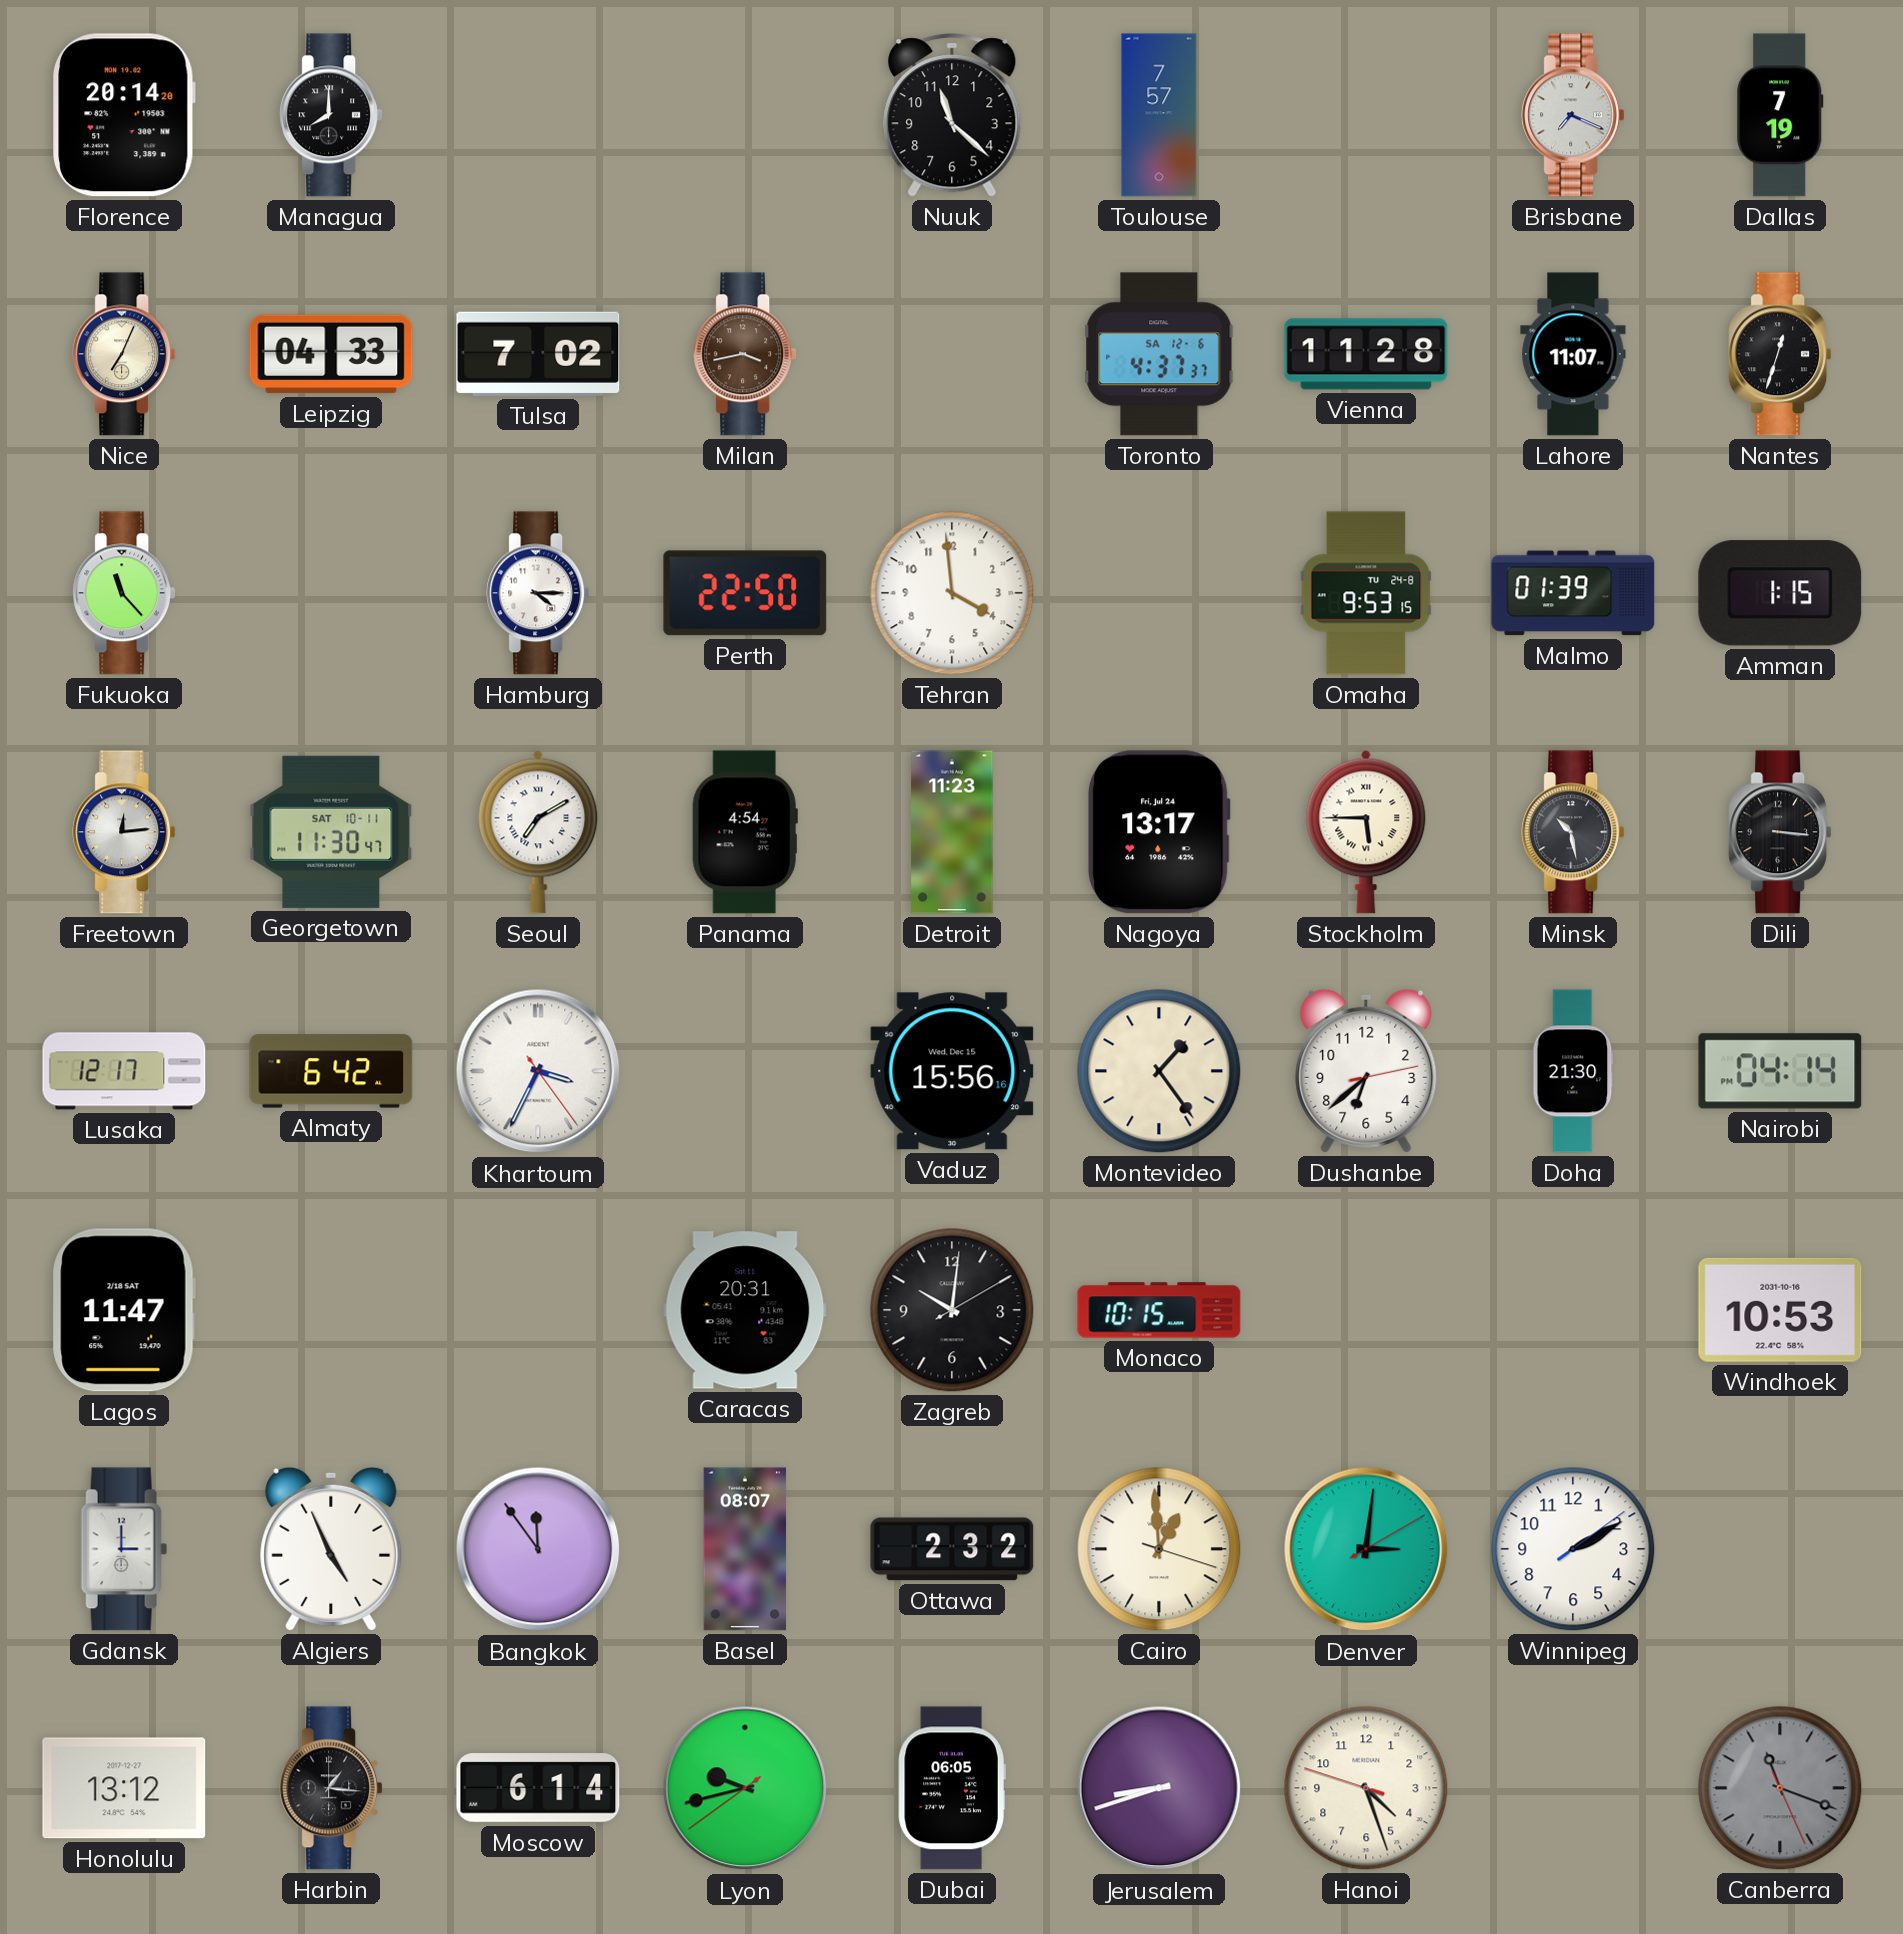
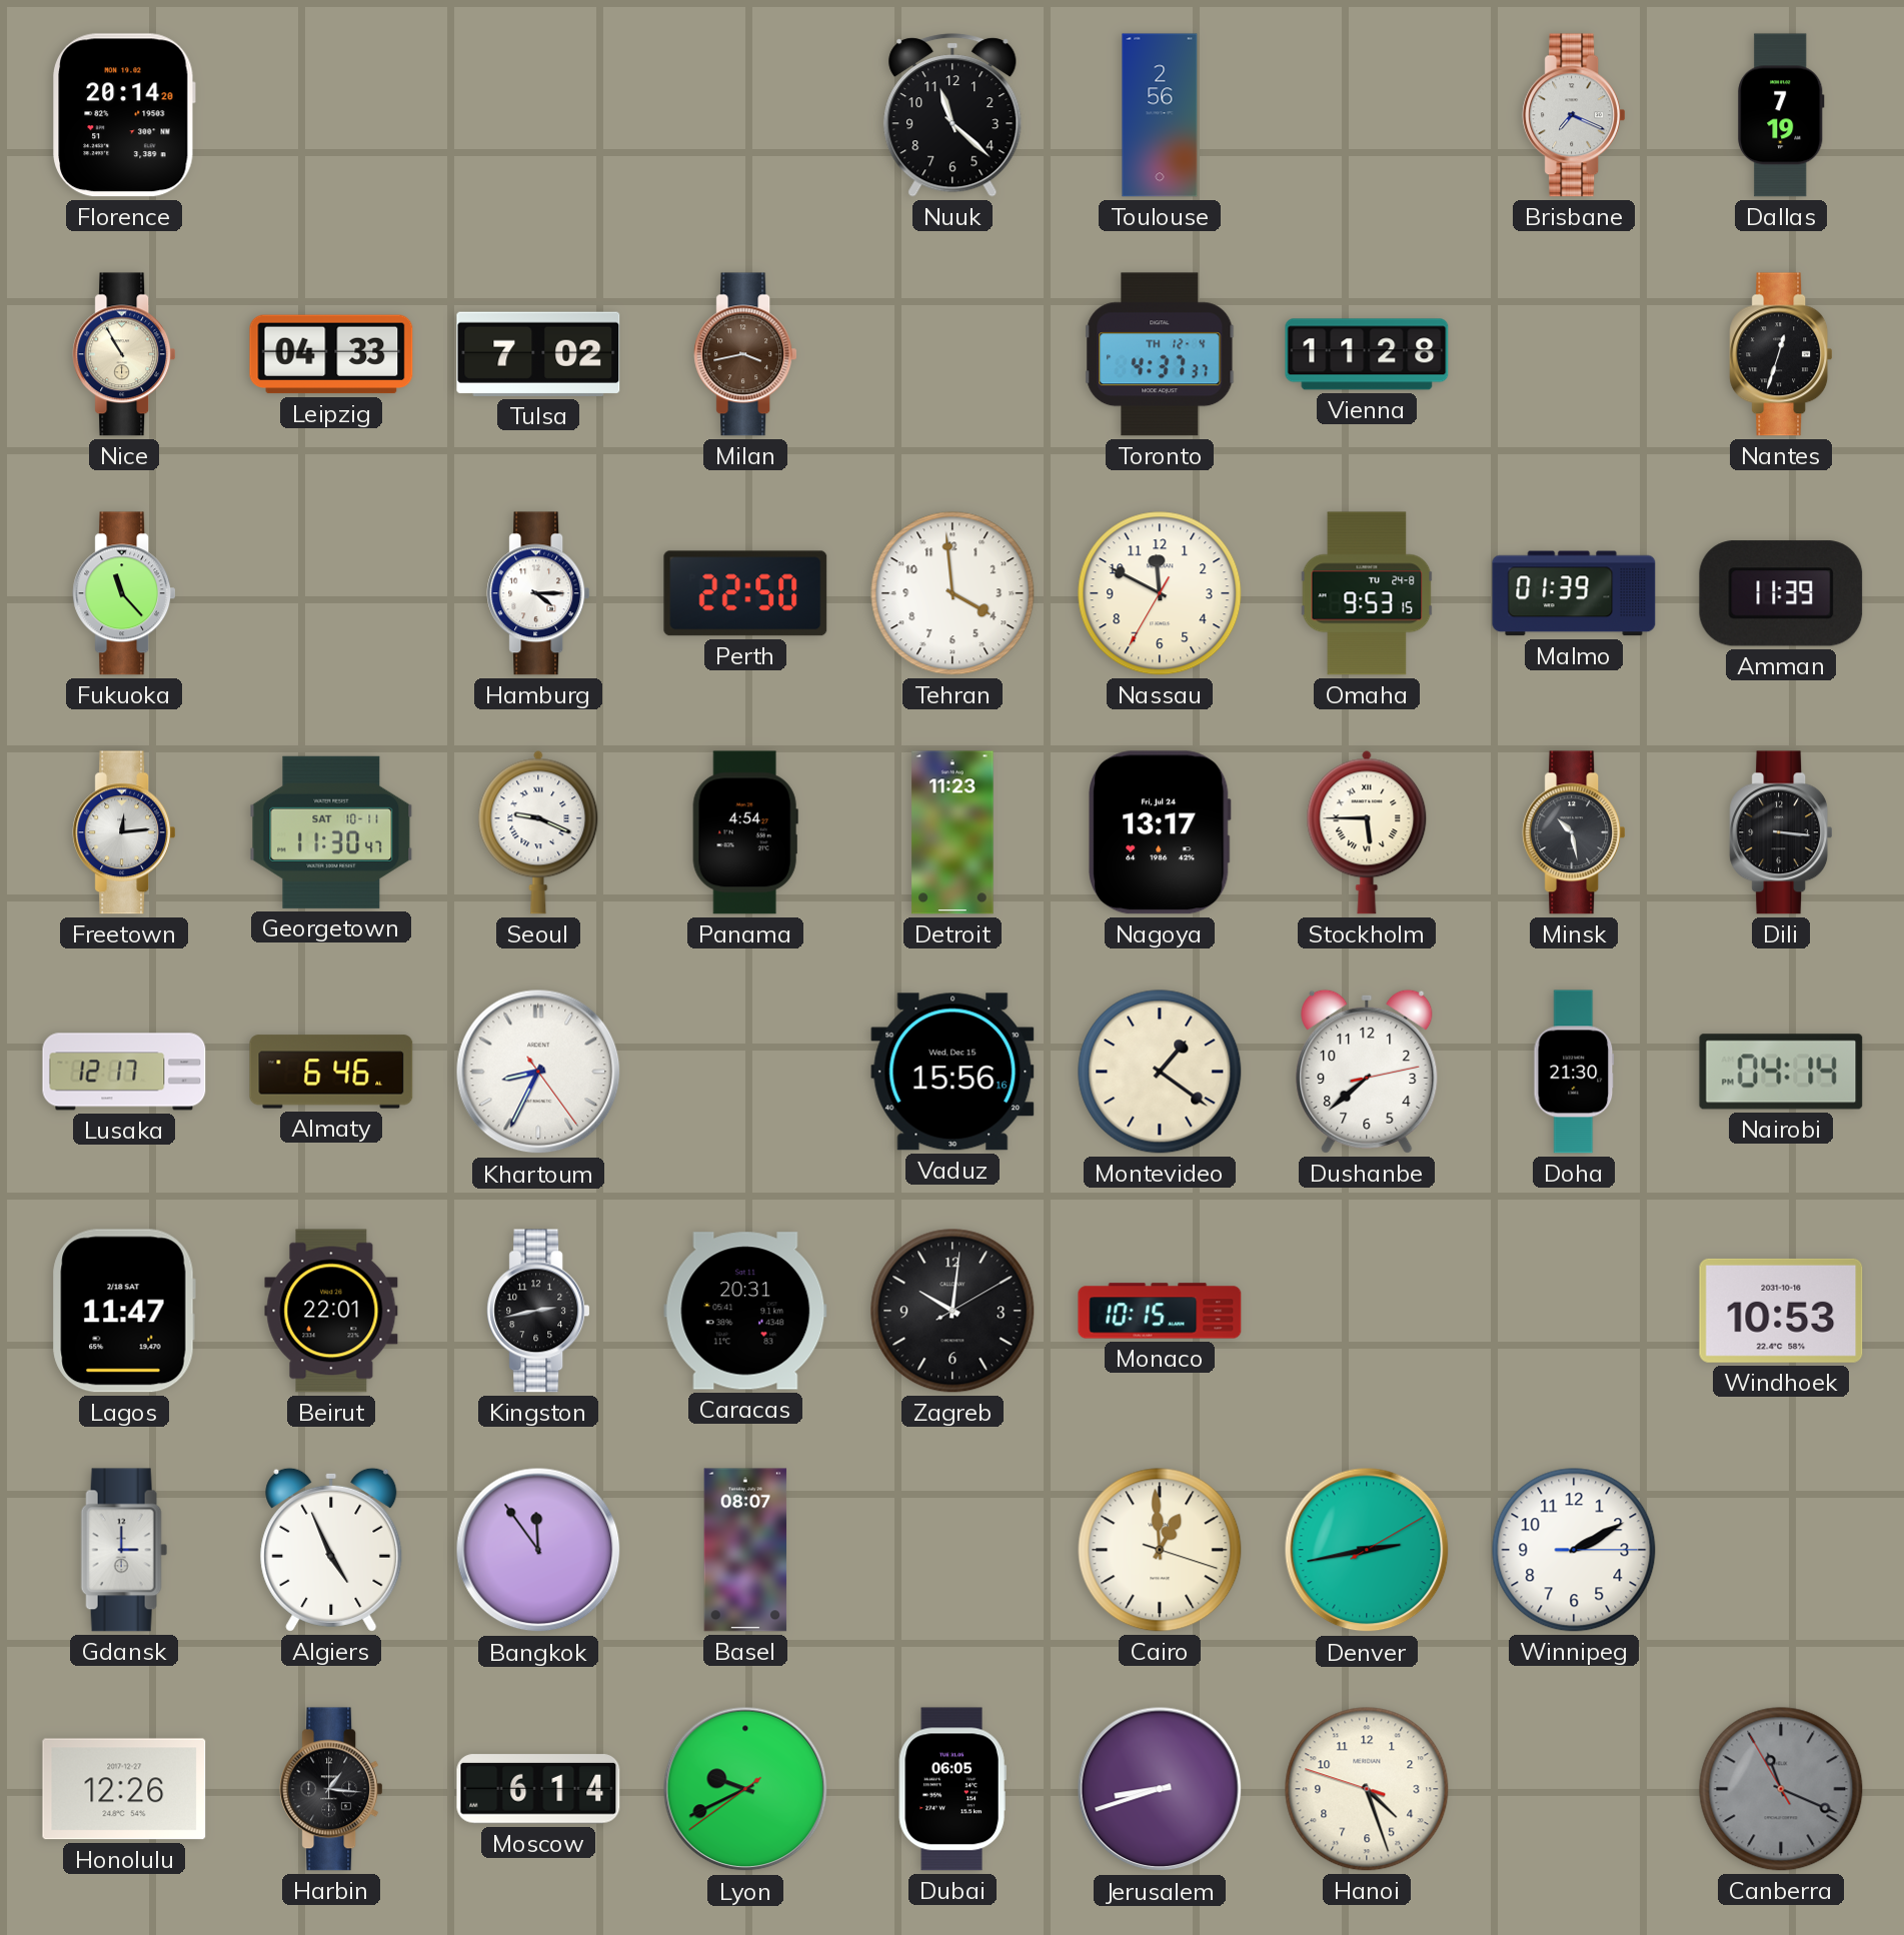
Managua: 8:00 -> none (331, 115)
Toulouse: 7:57 -> 2:56 (1160, 115)
Nice: 7:04 -> 10:55 (124, 354)
Toronto date: SA 12-6 -> TH 12-4 (1160, 354)
Lahore: 11:07 -> none (1573, 354)
Nassau: none -> 11:49 (1160, 593)
Amman: 1:15 -> 11:39 (1781, 593)
Seoul: 7:10 -> 9:19 (538, 832)
Almaty: 6:42 -> 6:46 (331, 1072)
Khartoum: 3:34 -> 8:34 (538, 1072)
Montevideo: 1:24 -> 1:21 (1160, 1072)
Dushanbe: 6:38 -> 7:38 (1367, 1072)
Beirut: none -> 22:01 (331, 1311)
Kingston: none -> 2:43 (538, 1311)
Ottawa: 2:32 -> none (952, 1549)
Denver: 3:01 -> 2:43 (1367, 1550)
Winnipeg: 2:10:09 -> 2:10:15 (1574, 1550)
Honolulu: 13:12 -> 12:26 (124, 1789)
Lyon: 9:42 -> 9:40 (745, 1789)
Canberra: 11:18:26 -> 11:18:55 (1781, 1789)
